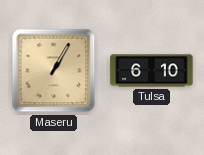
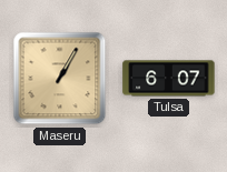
Tulsa: 6:10 -> 6:07 (169, 79)
